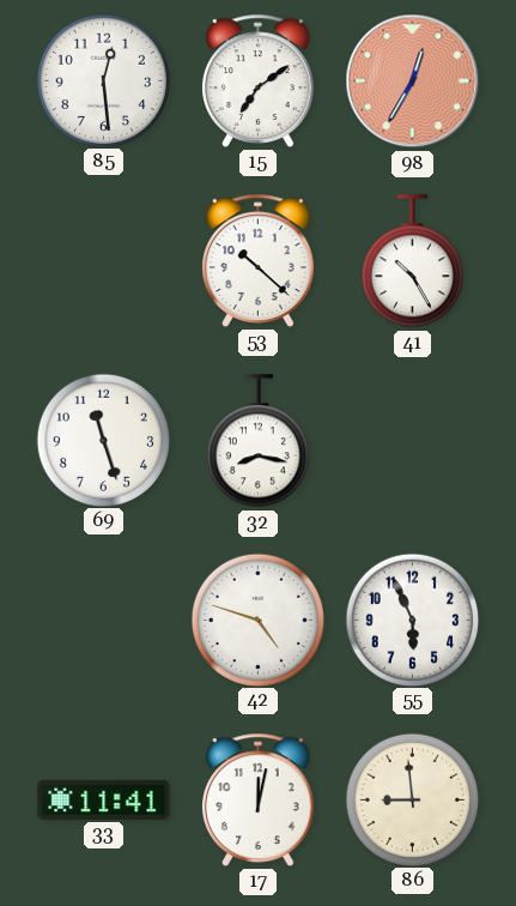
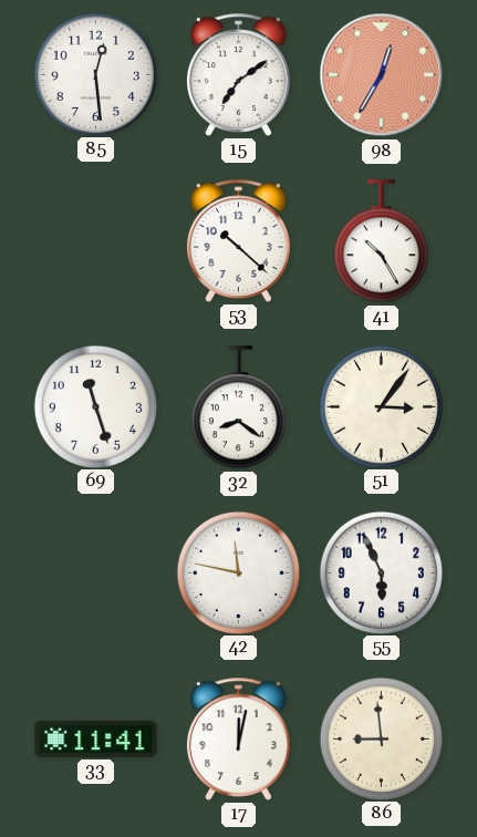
32: 8:17 -> 8:21 (238, 407)
51: none -> 3:06 (381, 406)
42: 4:48 -> 11:47 (238, 572)
